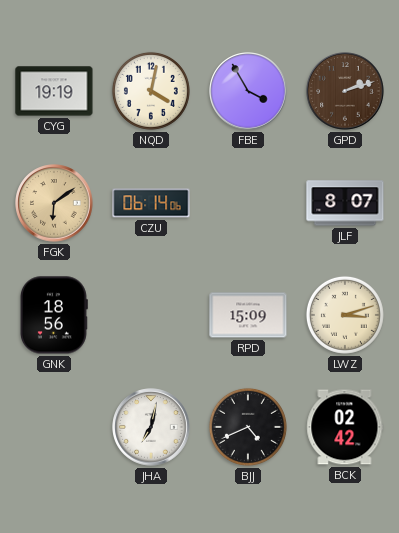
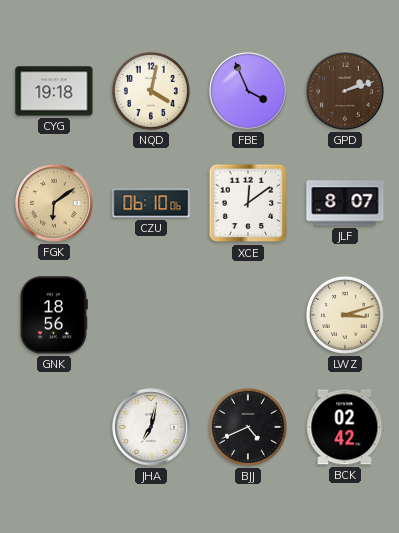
CYG: 19:19 -> 19:18 (54, 91)
FBE: 3:55 -> 3:56 (248, 91)
CZU: 06:14 -> 06:10 (151, 203)
XCE: none -> 12:09 (248, 203)
RPD: 15:09 -> none (248, 315)
